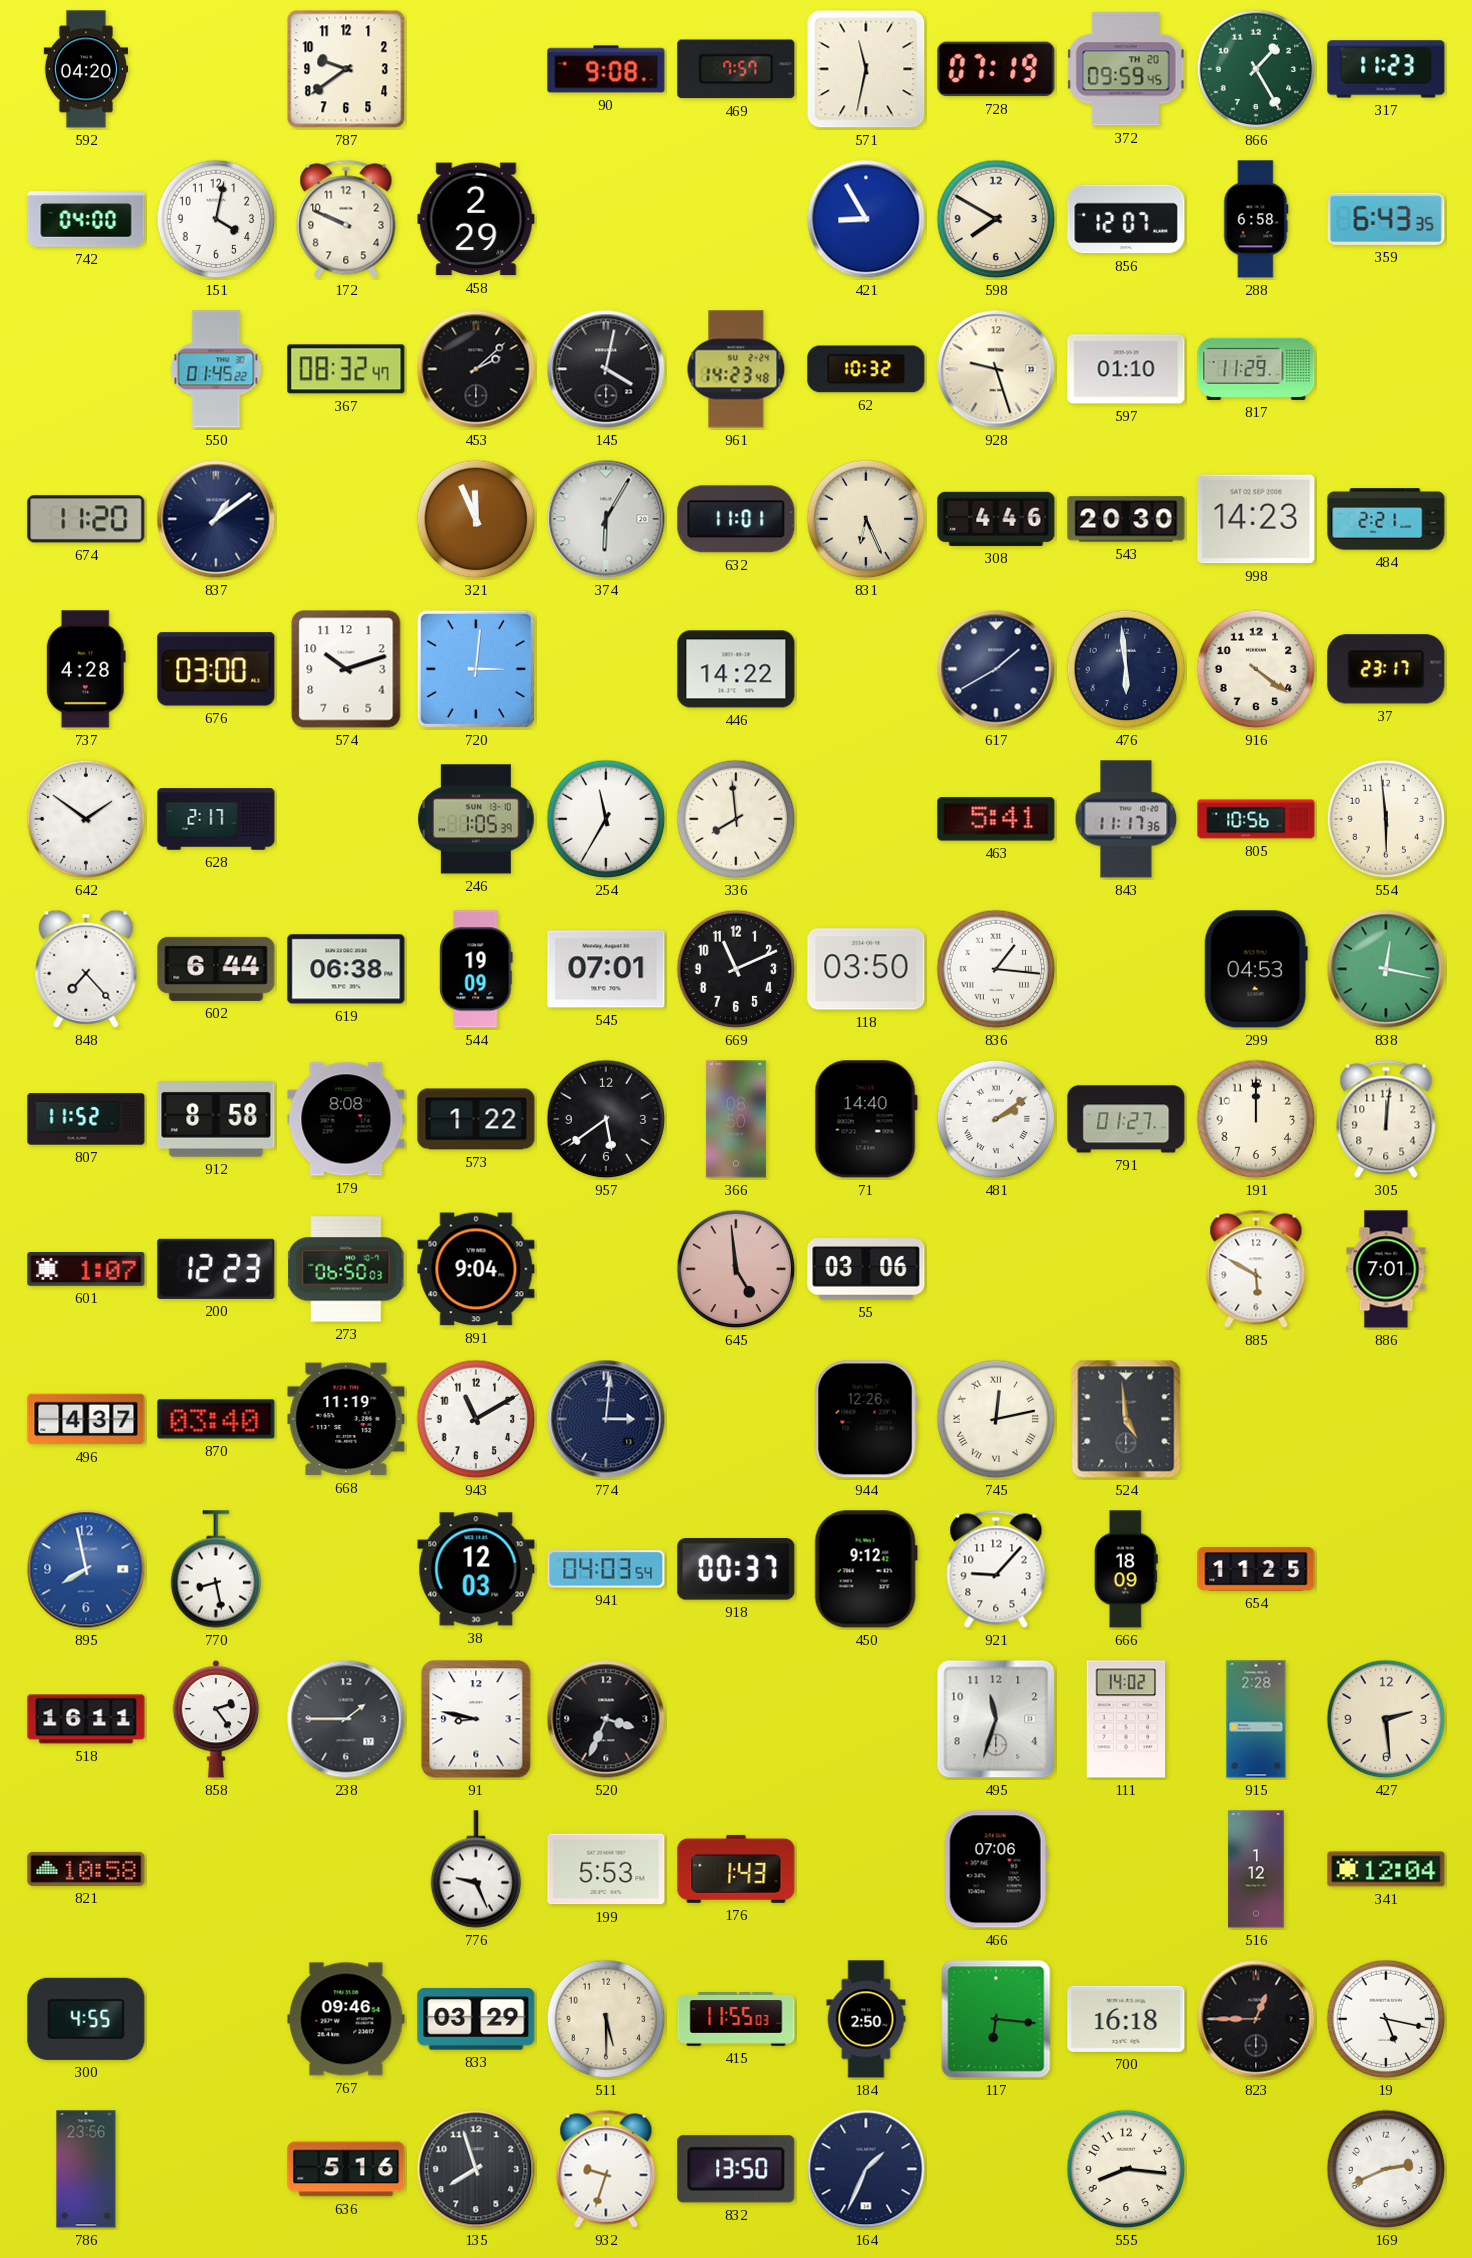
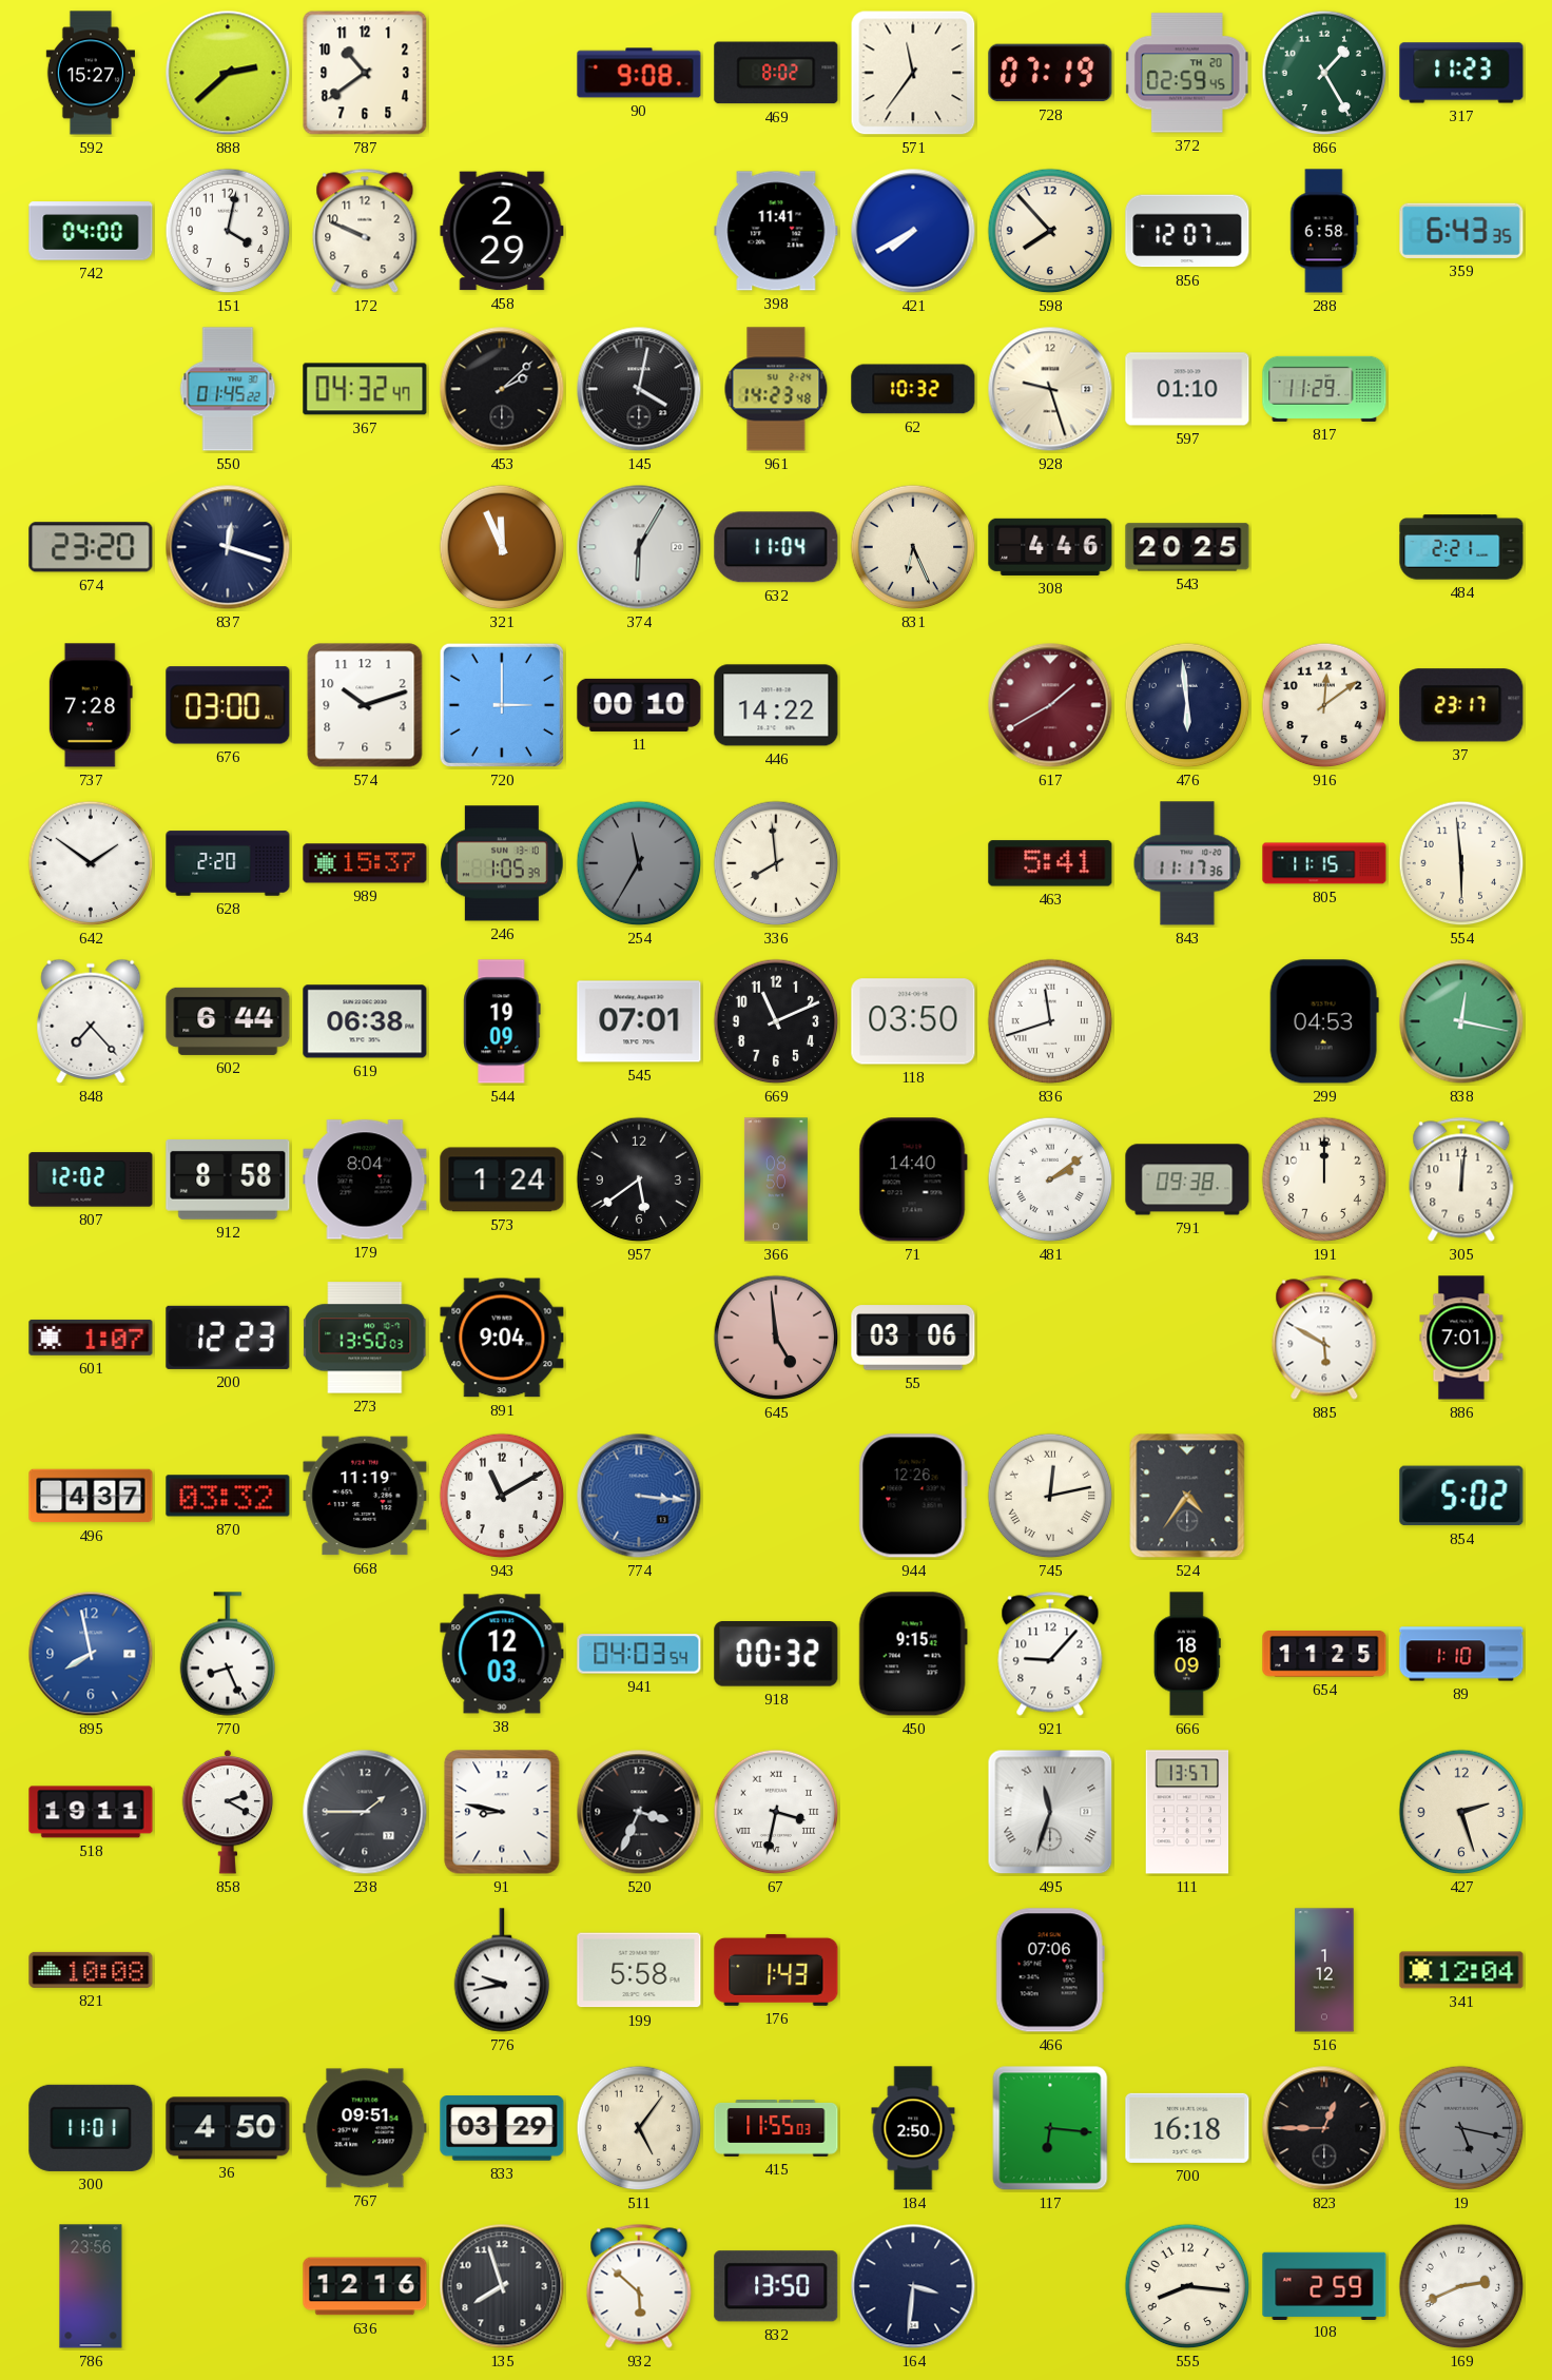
592: 04:20 -> 15:27 (90, 73)
888: none -> 2:38 (228, 73)
787: 9:39 -> 10:39 (365, 73)
469: 7:57 -> 8:02 (776, 73)
571: 11:32 -> 11:36 (913, 73)
372: 09:59 -> 02:59 (1187, 73)
398: none -> 11:41 (776, 231)
421: 8:55 -> 7:40 (913, 231)
598: 7:50 -> 7:53 (1050, 231)
367: 08:32 -> 04:32 (365, 389)
674: 11:20 -> 23:20 (91, 547)
837: 1:09 -> 12:18 (228, 547)
632: 11:01 -> 11:04 (776, 547)
543: 20:30 -> 20:25 (1187, 547)
998: 14:23 -> none (1256, 519)
737: 4:28 -> 7:28 (91, 705)
720: 3:01 -> 3:00 (502, 705)
11: none -> 00:10 (639, 705)
617 dial: navy -> burgundy (1050, 705)
916: 4:21 -> 12:09 (1324, 705)
628: 2:17 -> 2:20 (228, 863)
989: none -> 15:37 (365, 863)
254 dial: white -> grey (639, 863)
805: 10:56 -> 11:15 (1324, 863)
836: 1:16 -> 11:42 (1050, 1021)
807: 11:52 -> 12:02 (91, 1179)
179: 8:08 -> 8:04 (365, 1179)
573: 1:22 -> 1:24 (502, 1179)
791: 01:27 -> 09:38 (1187, 1179)
273: 06:50 -> 13:50 (366, 1338)
870: 03:40 -> 03:32 (228, 1496)
774: 3:01 -> 3:16 (639, 1496)
774 dial: navy -> blue (639, 1496)
524: 4:59 -> 4:36 (1187, 1496)
854: none -> 5:02 (1461, 1496)
770: 8:28 -> 8:26 (228, 1654)
918: 00:37 -> 00:32 (776, 1655)
450: 9:12 -> 9:15 (913, 1654)
89: none -> 1:10 (1461, 1654)
518: 16:11 -> 19:11 (91, 1812)
858: 2:24 -> 2:20 (228, 1812)
67: none -> 3:32 (776, 1812)
495 numerals: Arabic -> Roman (1050, 1812)
111: 14:02 -> 13:57 (1187, 1812)
915: 2:28 -> none (1256, 1719)
427: 2:29 -> 2:27 (1461, 1812)
821: 10:58 -> 10:08 (91, 1970)
776: 9:26 -> 9:43 (502, 1970)
199: 5:53 -> 5:58 (639, 1970)
300: 4:55 -> 11:01 (91, 2128)
36: none -> 4:50 (228, 2128)
767: 09:46 -> 09:51 (365, 2128)
511: 5:30 -> 5:06 (639, 2128)
19 dial: white -> grey (1461, 2128)
636: 5:16 -> 12:16 (365, 2286)
932: 9:33 -> 5:52 (639, 2286)
164: 1:34 -> 3:31 (913, 2286)
108: none -> 2:59 (1324, 2285)
